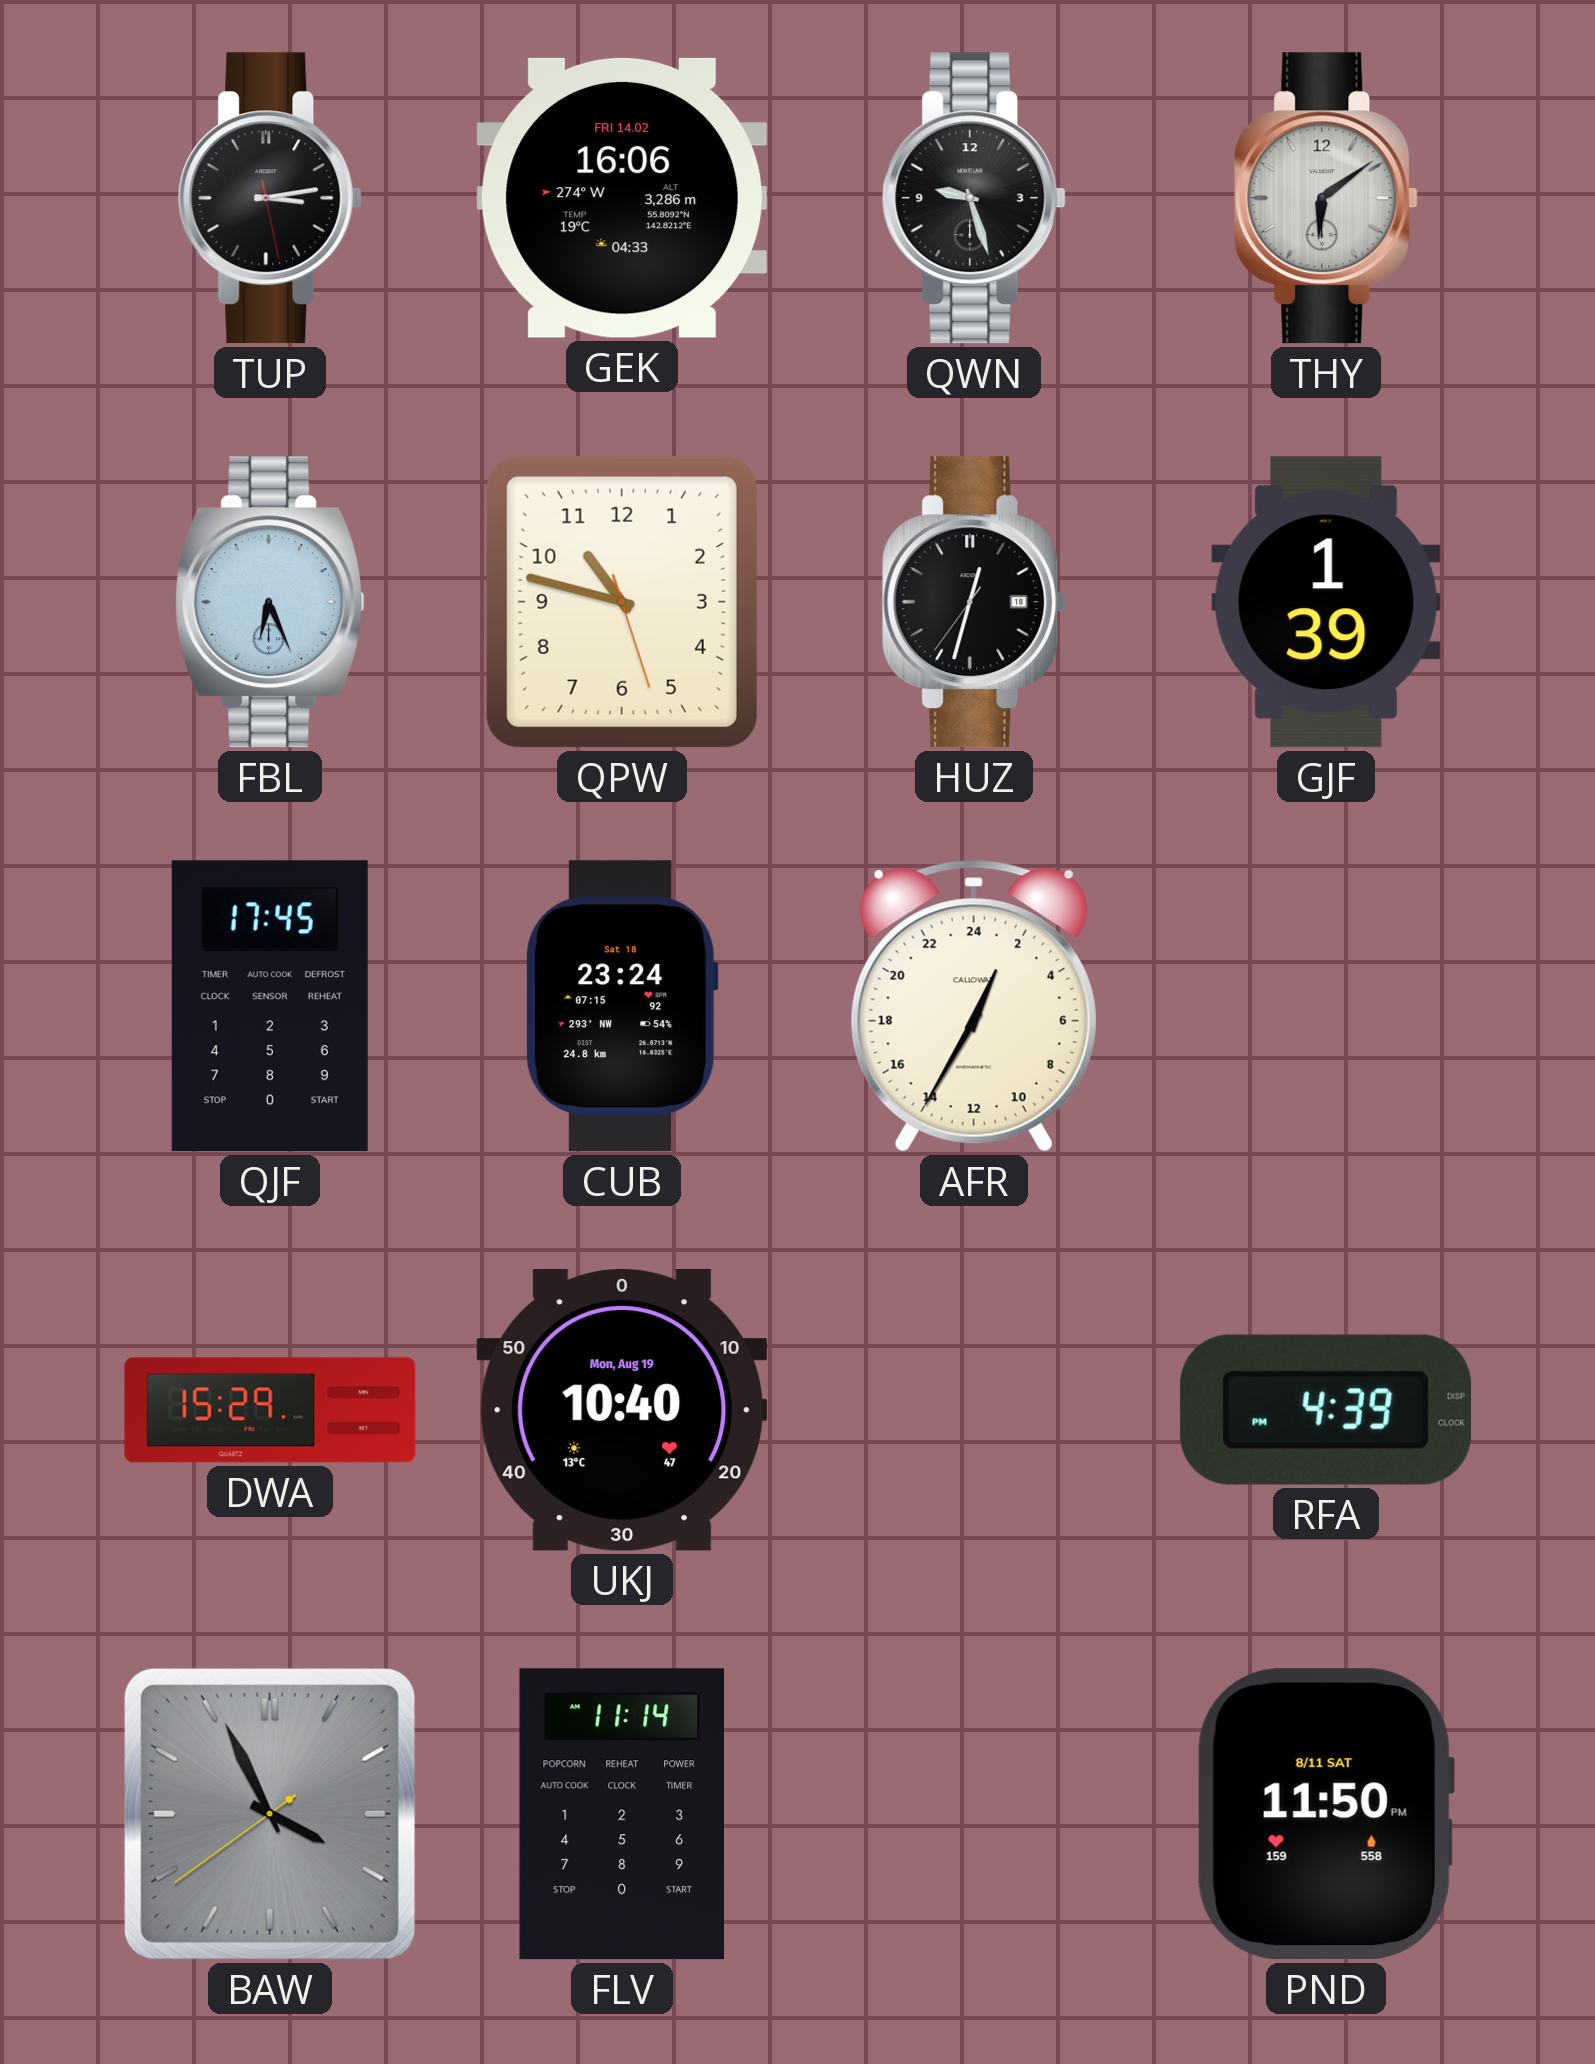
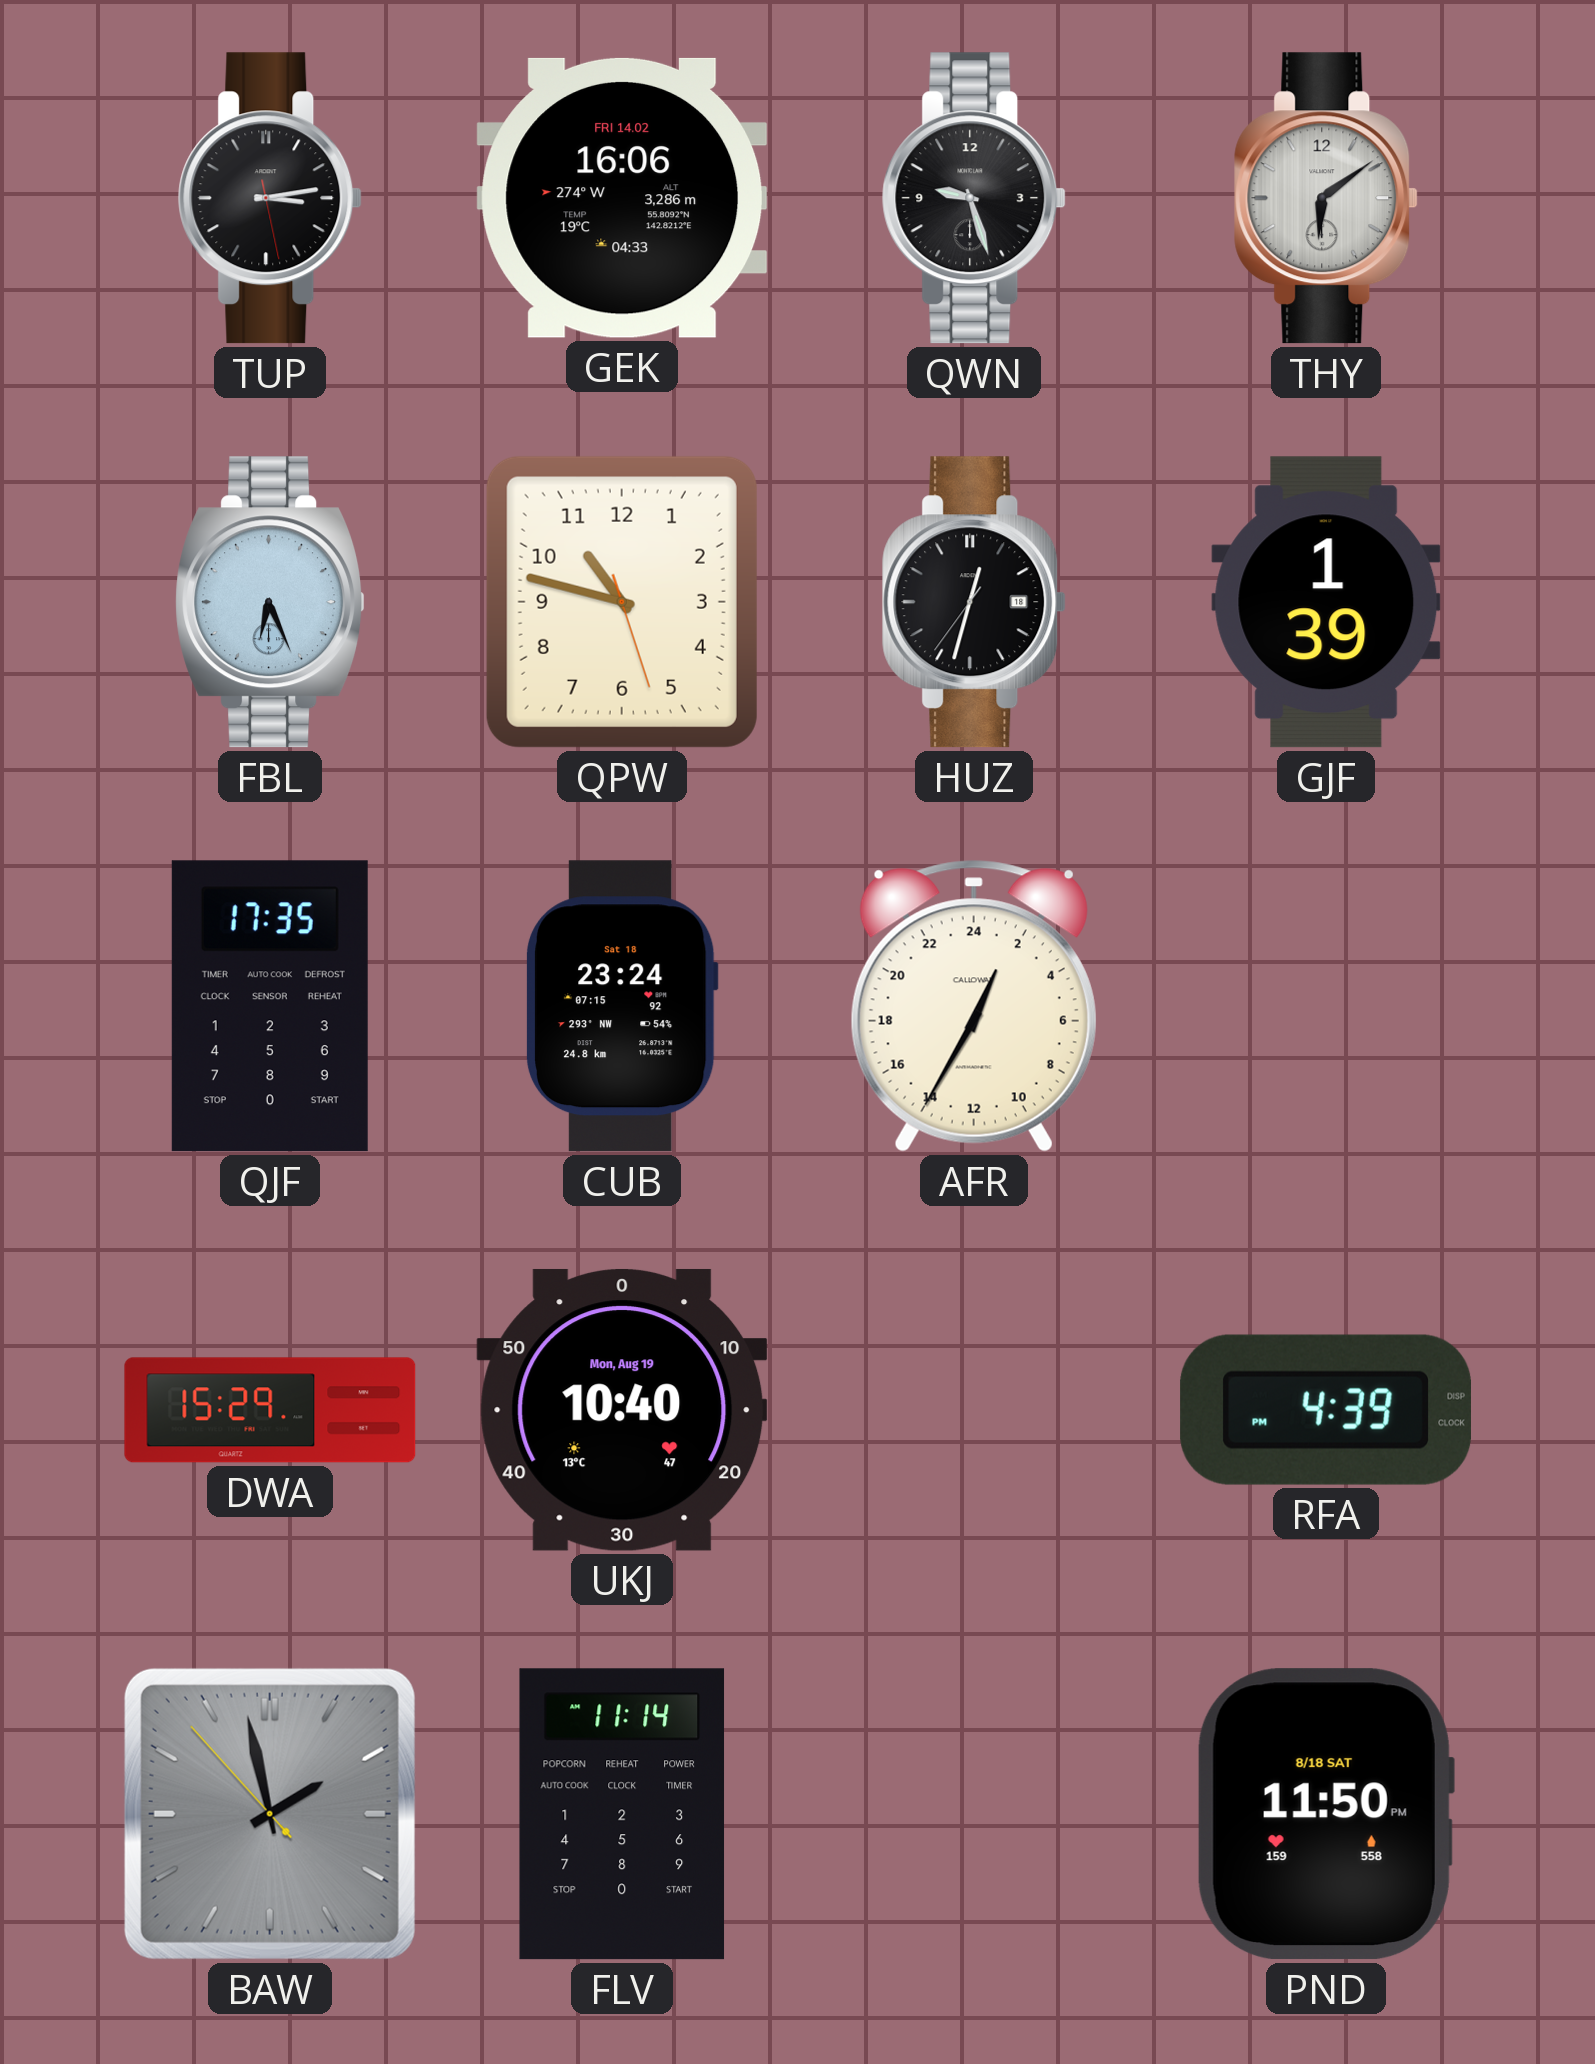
QJF: 17:45 -> 17:35 (270, 1006)
BAW: 3:55 -> 1:57 (270, 1814)
PND date: 8/11 SAT -> 8/18 SAT (1325, 1814)
